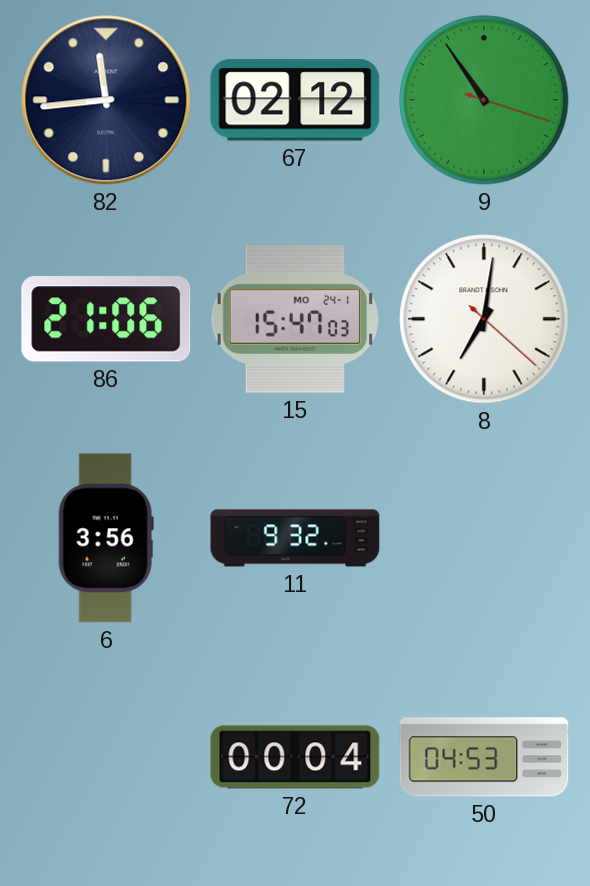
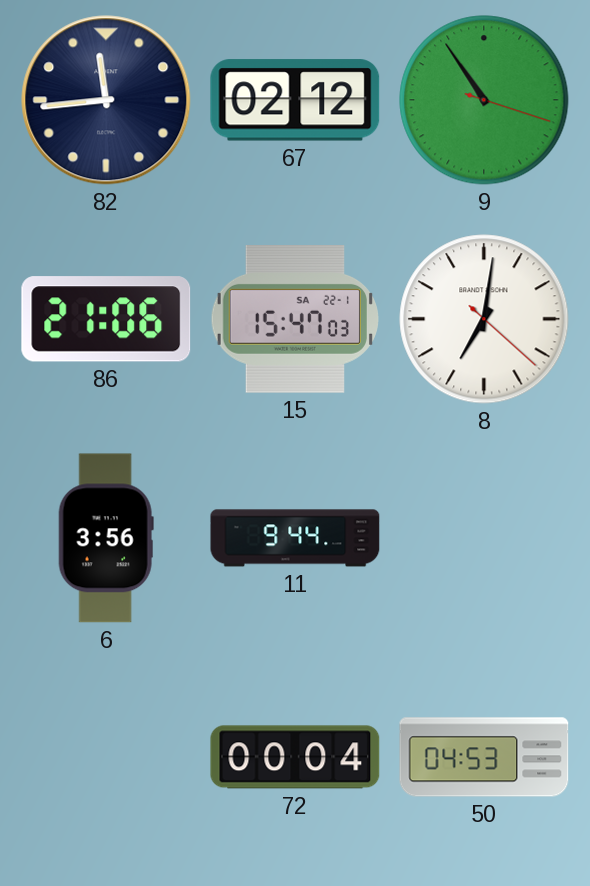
15 date: MO 24-1 -> SA 22-1 (295, 320)
11: 9:32 -> 9:44 (295, 538)
